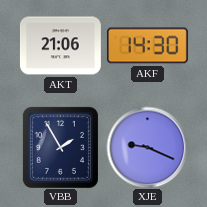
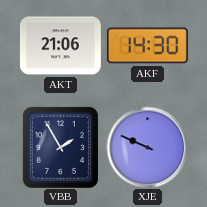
XJE: 9:19 -> 9:49 (147, 147)
